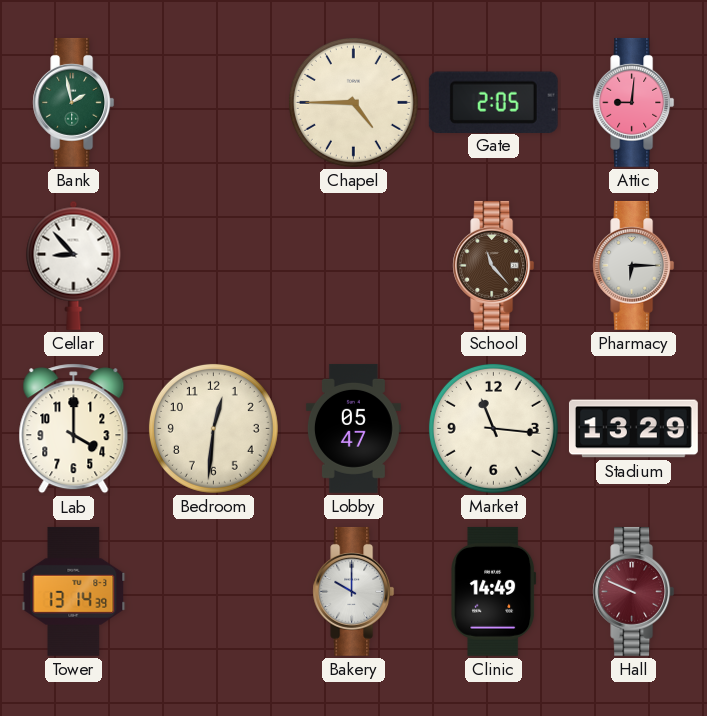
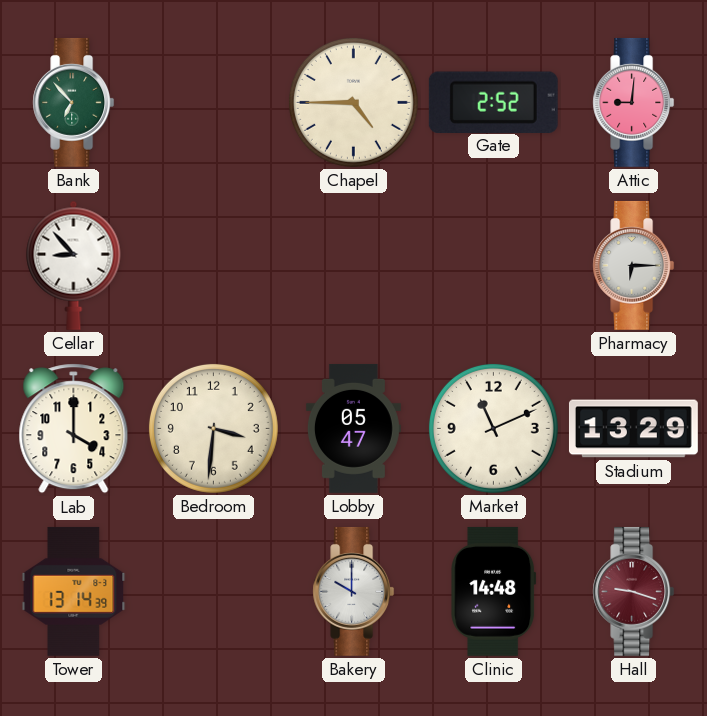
Bank: 1:58 -> 6:53 (74, 102)
Gate: 2:05 -> 2:52 (493, 102)
School: 11:23 -> none (494, 265)
Bedroom: 12:31 -> 3:31 (213, 428)
Market: 11:16 -> 11:11 (493, 428)
Clinic: 14:49 -> 14:48 (494, 591)
Hall: 9:49 -> 9:18 (634, 591)
